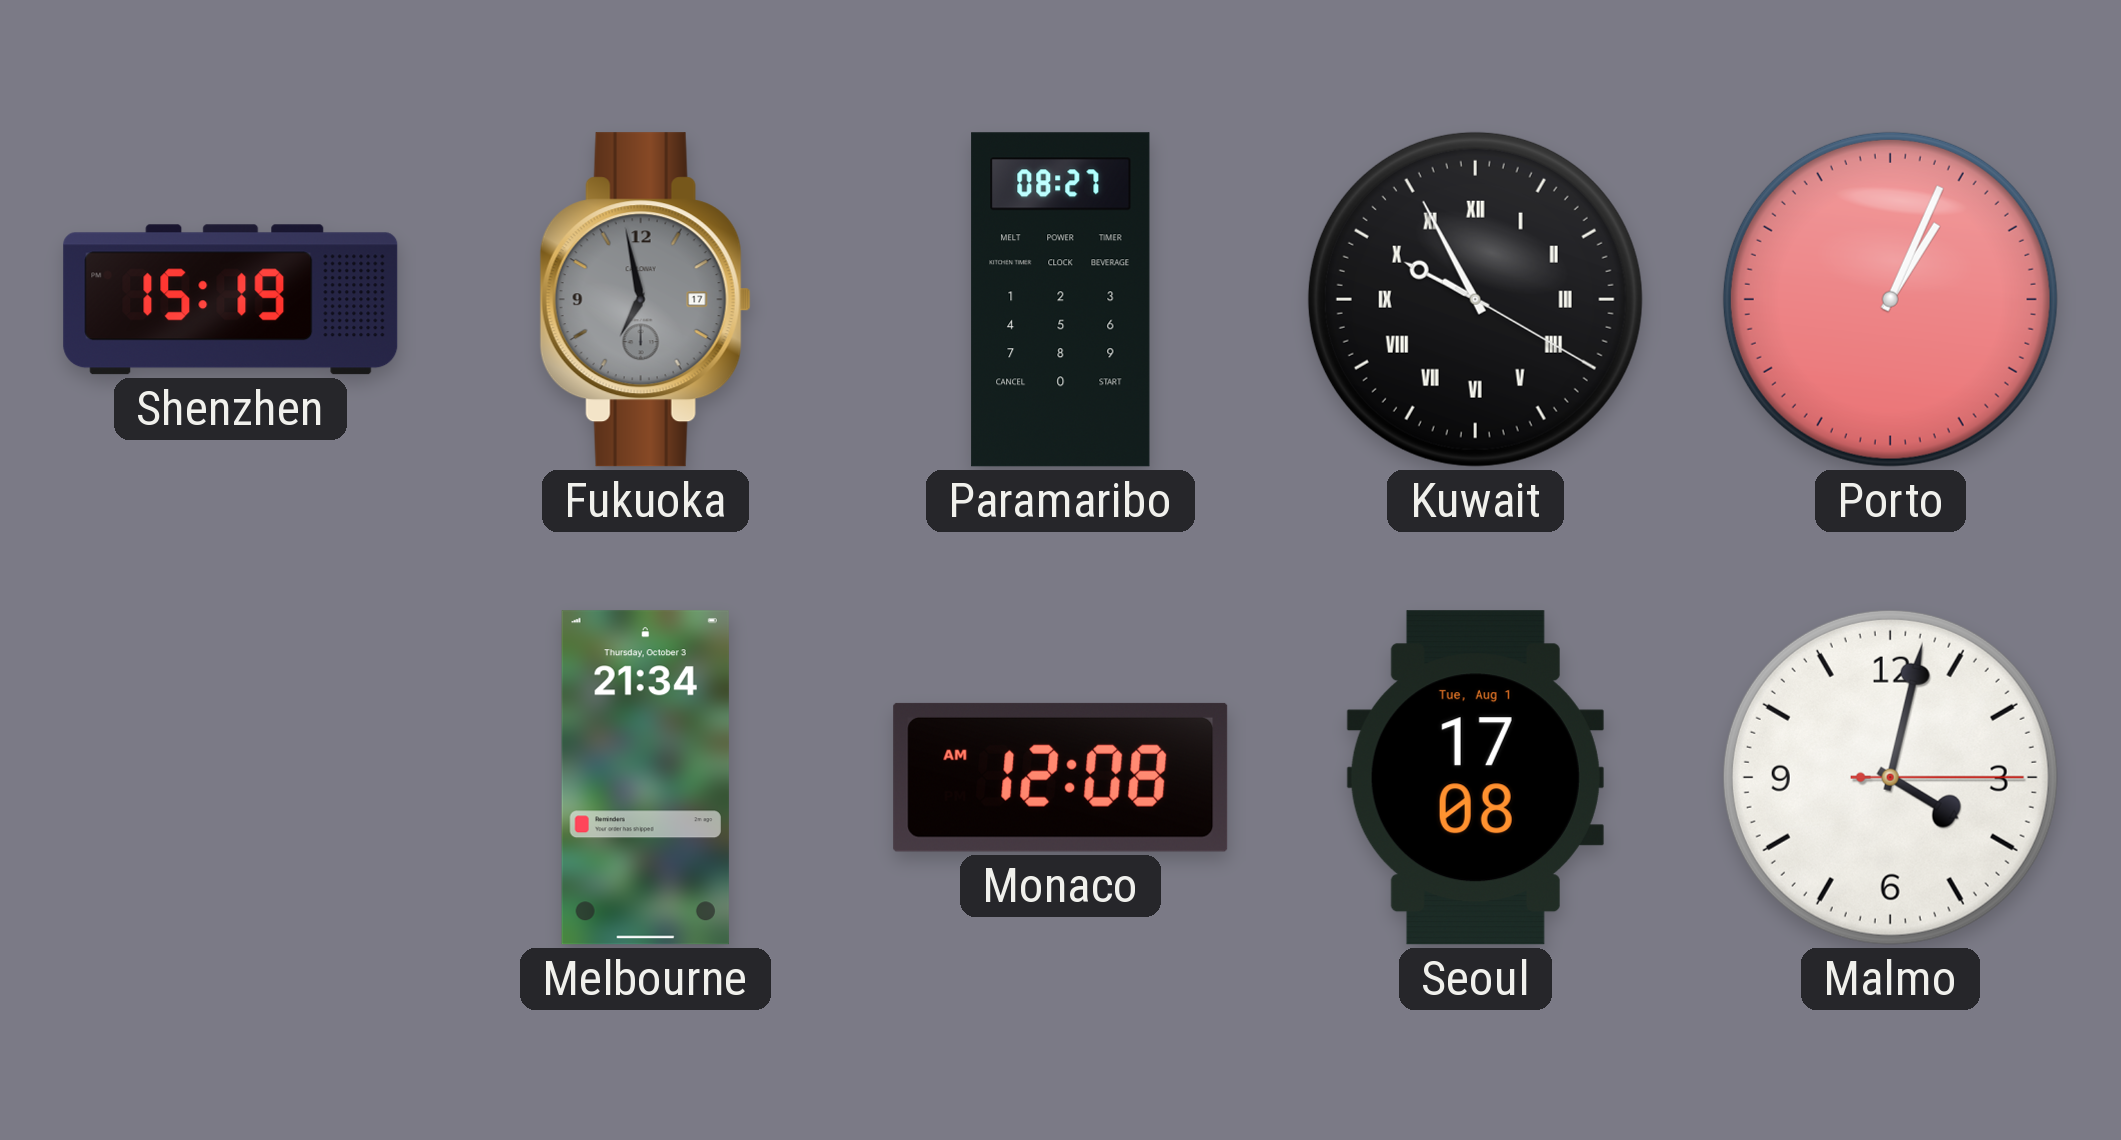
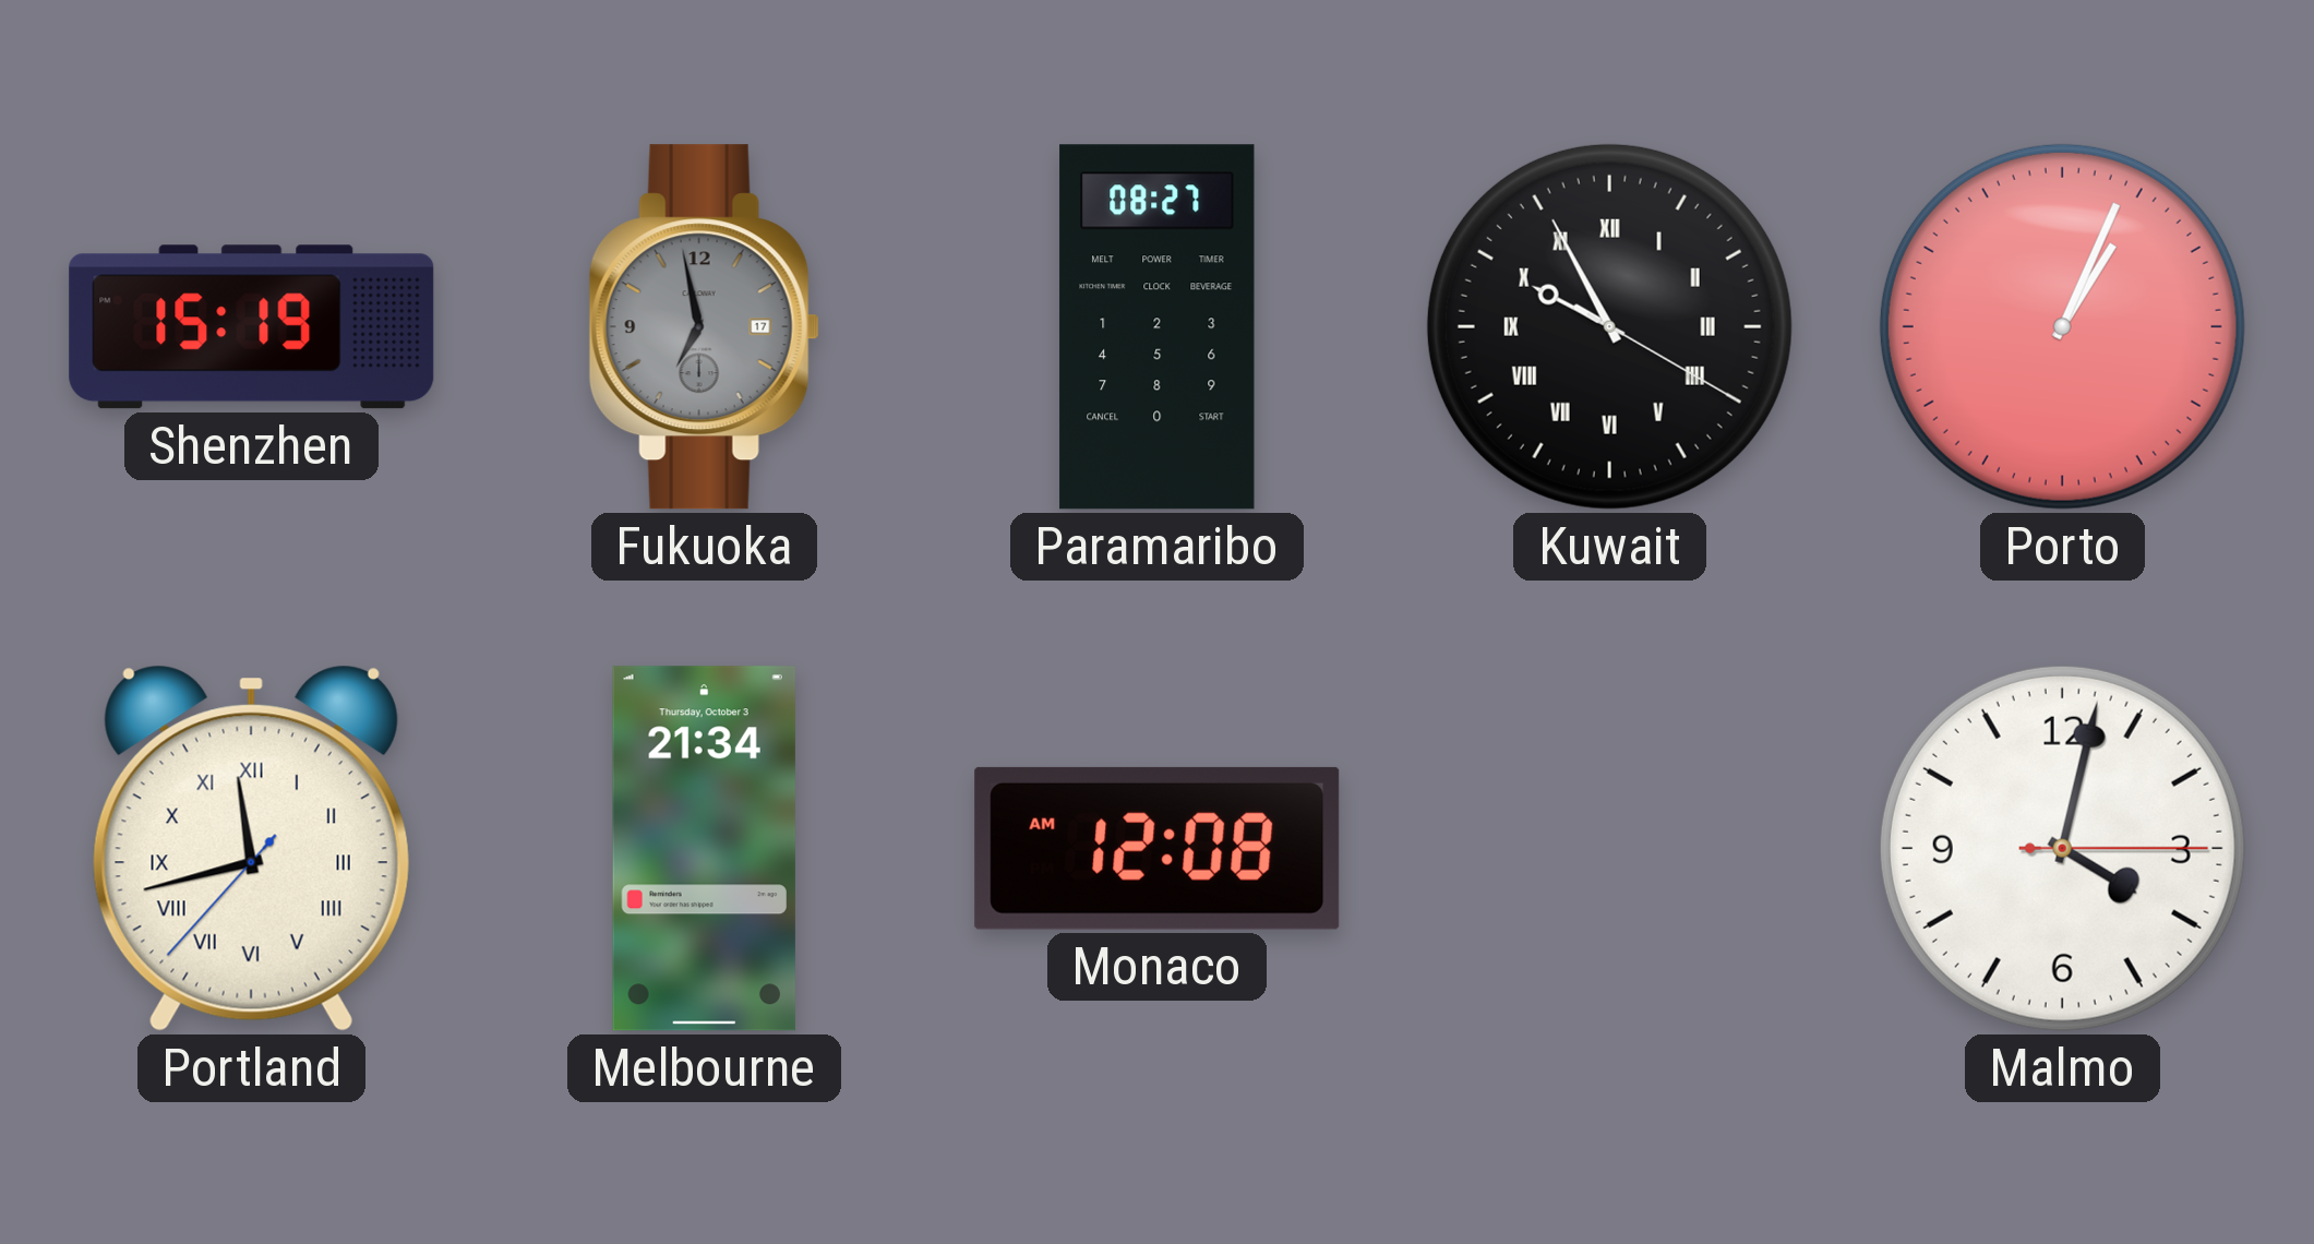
Portland: none -> 11:42 (251, 848)
Seoul: 17:08 -> none (1475, 778)
